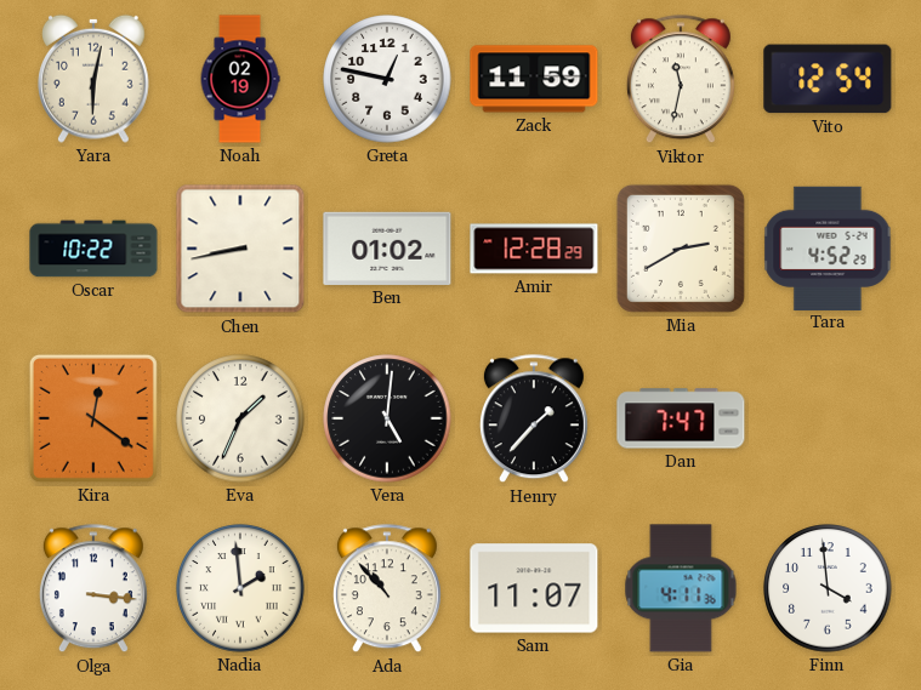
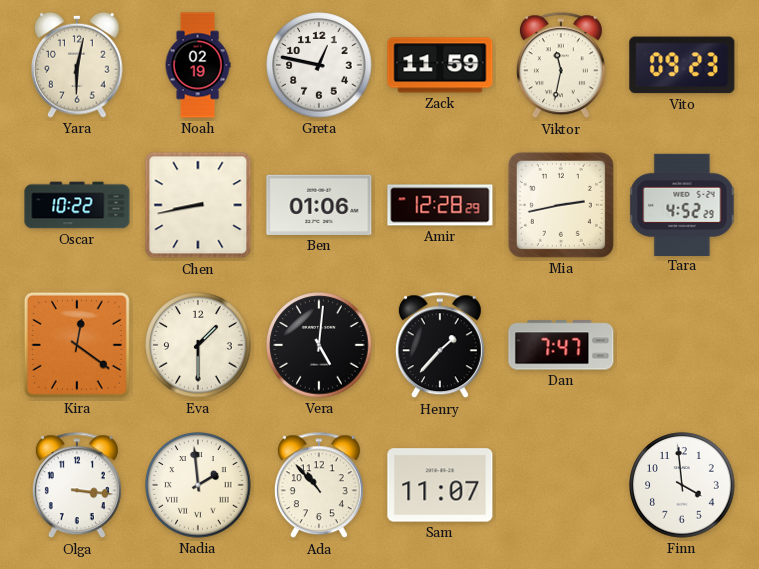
Vito: 12:54 -> 09:23 (682, 65)
Ben: 01:02 -> 01:06 (319, 205)
Mia: 2:40 -> 2:43 (561, 205)
Eva: 1:34 -> 1:30 (198, 345)
Gia: 4:11 -> none (681, 588)
